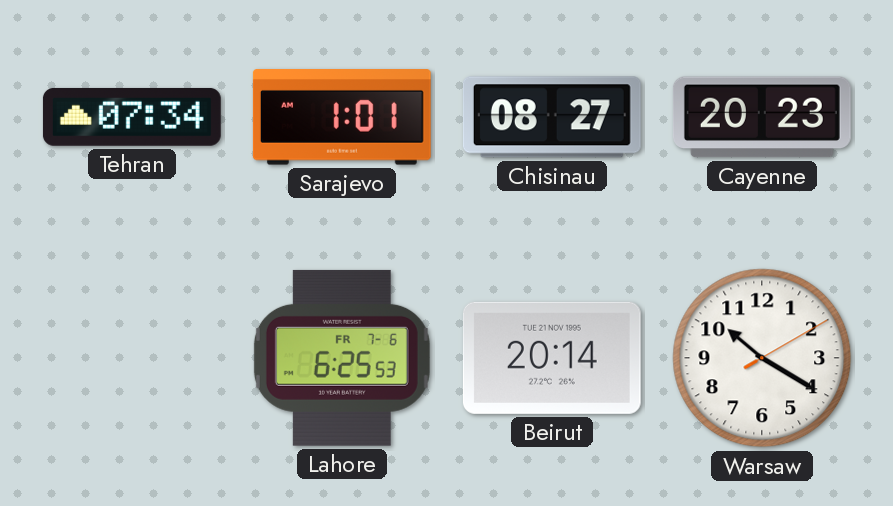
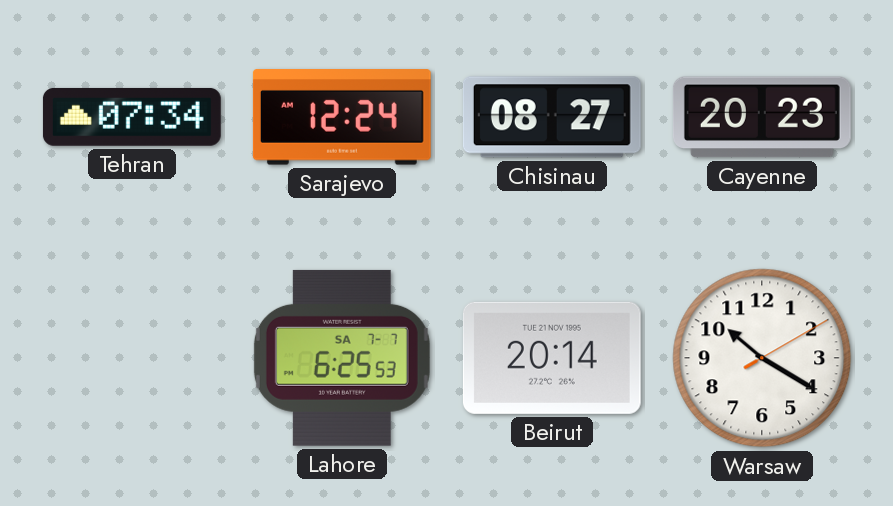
Sarajevo: 1:01 -> 12:24 (342, 117)
Lahore date: FR 7-6 -> SA 7-7 (342, 358)
